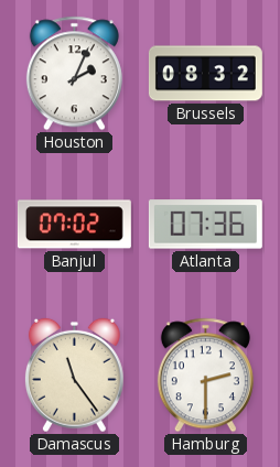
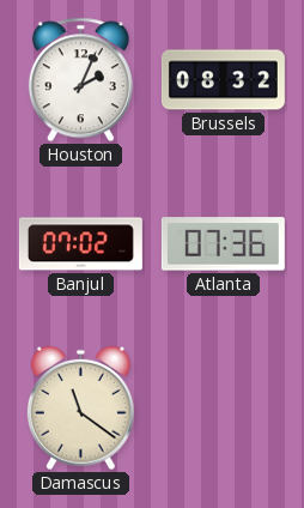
Damascus: 11:24 -> 11:21 (80, 409)
Hamburg: 2:30 -> none (205, 376)
